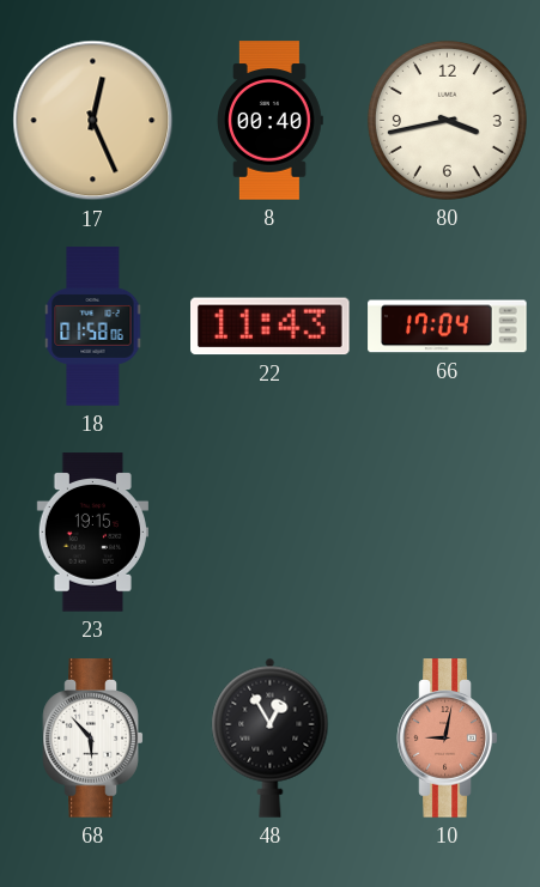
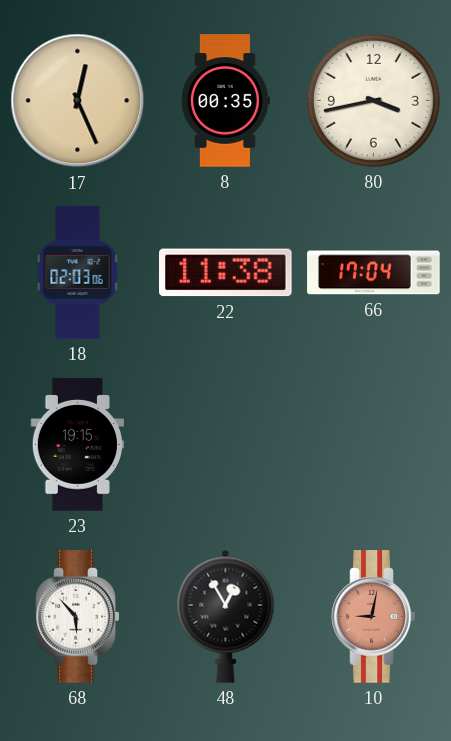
8: 00:40 -> 00:35 (226, 101)
18: 01:58 -> 02:03 (78, 273)
22: 11:43 -> 11:38 (226, 273)
